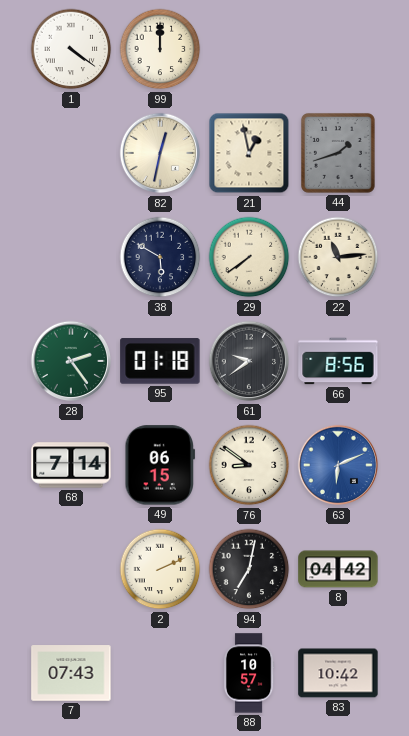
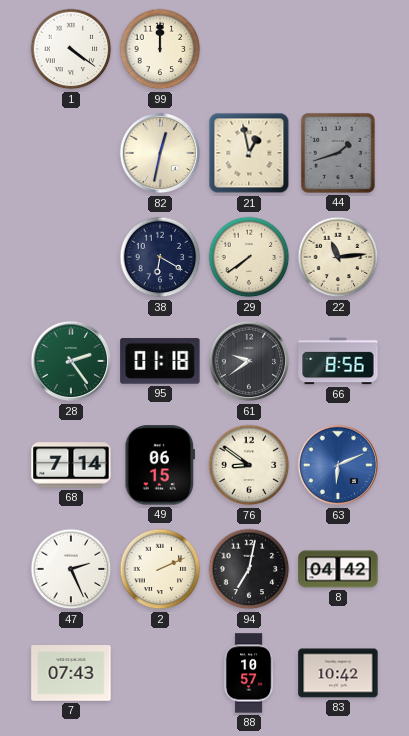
38: 5:50 -> 6:20 (160, 257)
47: none -> 2:26 (71, 569)
